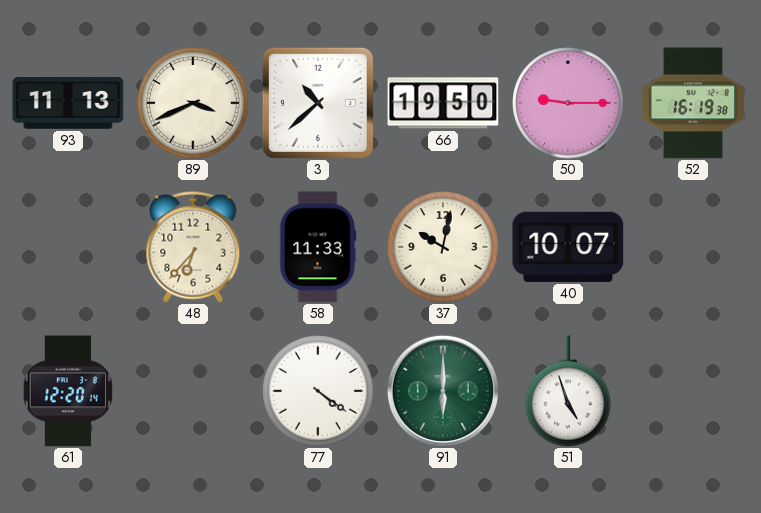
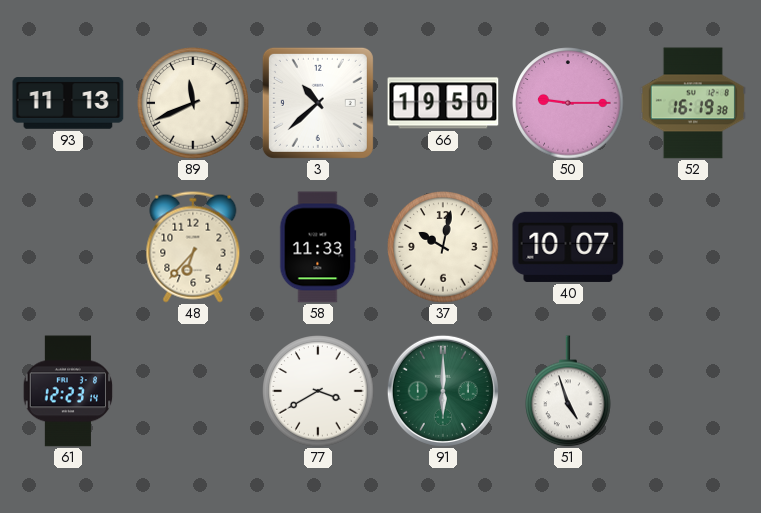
89: 3:41 -> 11:41 (193, 103)
61: 12:20 -> 12:23 (68, 391)
77: 4:21 -> 3:40 (318, 391)
